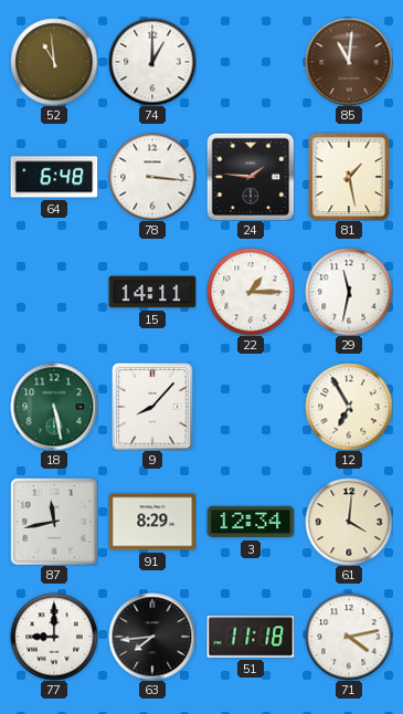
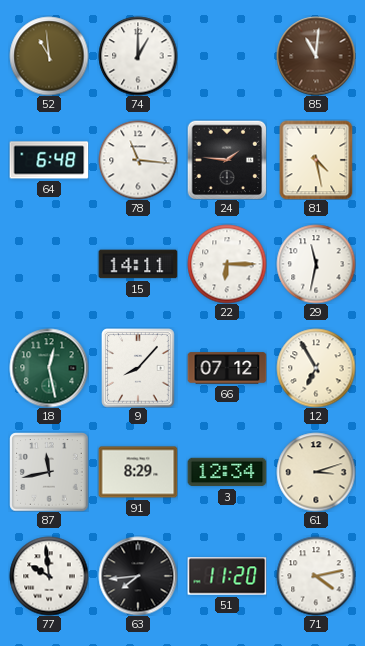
78: 3:16 -> 11:16 (138, 160)
81: 1:28 -> 4:28 (316, 160)
22: 1:15 -> 6:15 (227, 264)
18: 5:28 -> 12:28 (49, 368)
66: none -> 07:12 (227, 368)
61: 4:01 -> 3:12 (316, 472)
77: 9:00 -> 9:59 (49, 576)
51: 11:18 -> 11:20 (227, 576)
